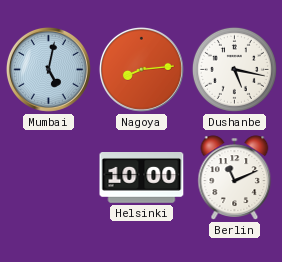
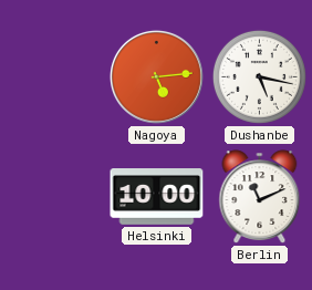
Mumbai: 5:02 -> none (48, 69)
Nagoya: 8:14 -> 5:14 (156, 76)
